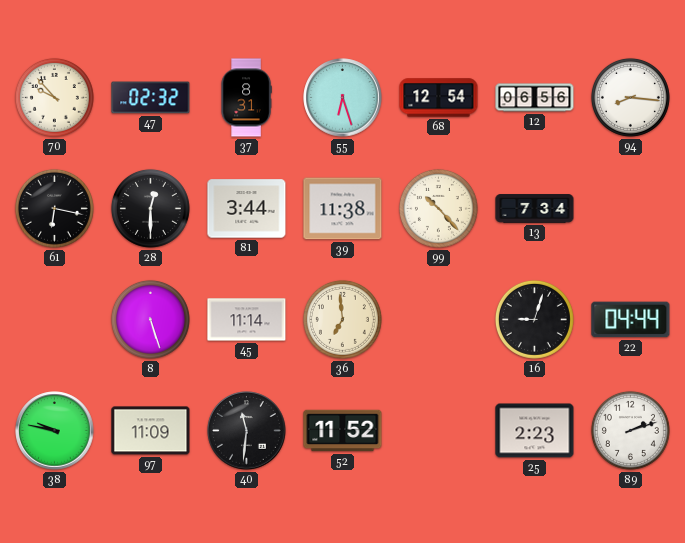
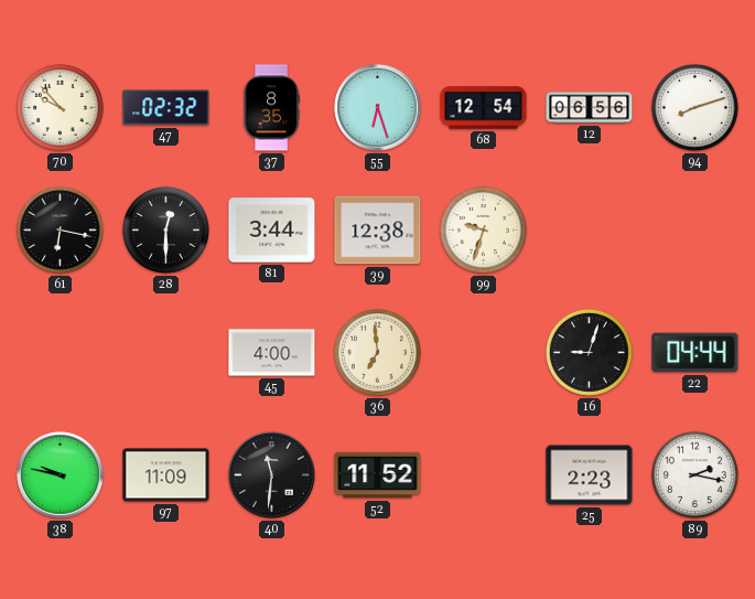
37: 8:31 -> 8:35 (271, 108)
94: 8:16 -> 8:12 (694, 107)
39: 11:38 -> 12:38 (378, 231)
99: 10:23 -> 9:33 (483, 229)
13: 7:34 -> none (535, 209)
8: 5:27 -> none (150, 319)
45: 11:14 -> 4:00 (272, 353)
89: 2:12 -> 2:17 (694, 474)
